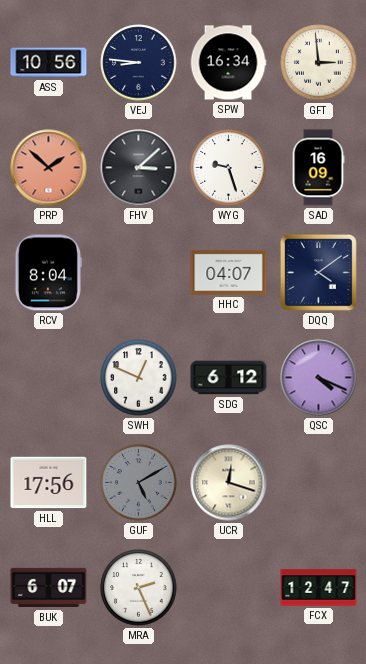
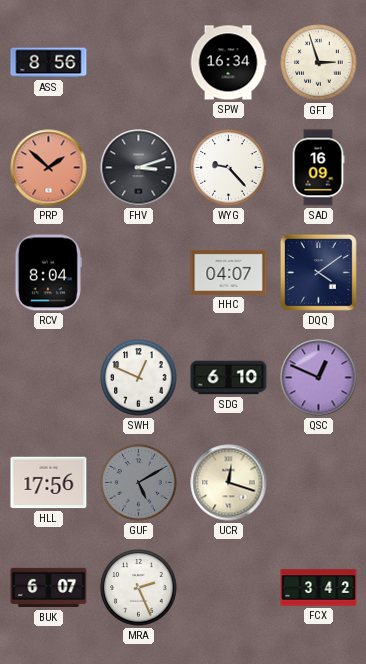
ASS: 10:56 -> 8:56 (49, 63)
VEJ: 8:46 -> none (139, 63)
GFT: 2:59 -> 2:57 (319, 63)
FHV: 3:08 -> 3:12 (139, 168)
WYG: 9:27 -> 9:23 (229, 168)
SDG: 6:12 -> 6:10 (229, 378)
QSC: 4:19 -> 12:49 (319, 378)
FCX: 12:47 -> 3:42 (319, 588)
